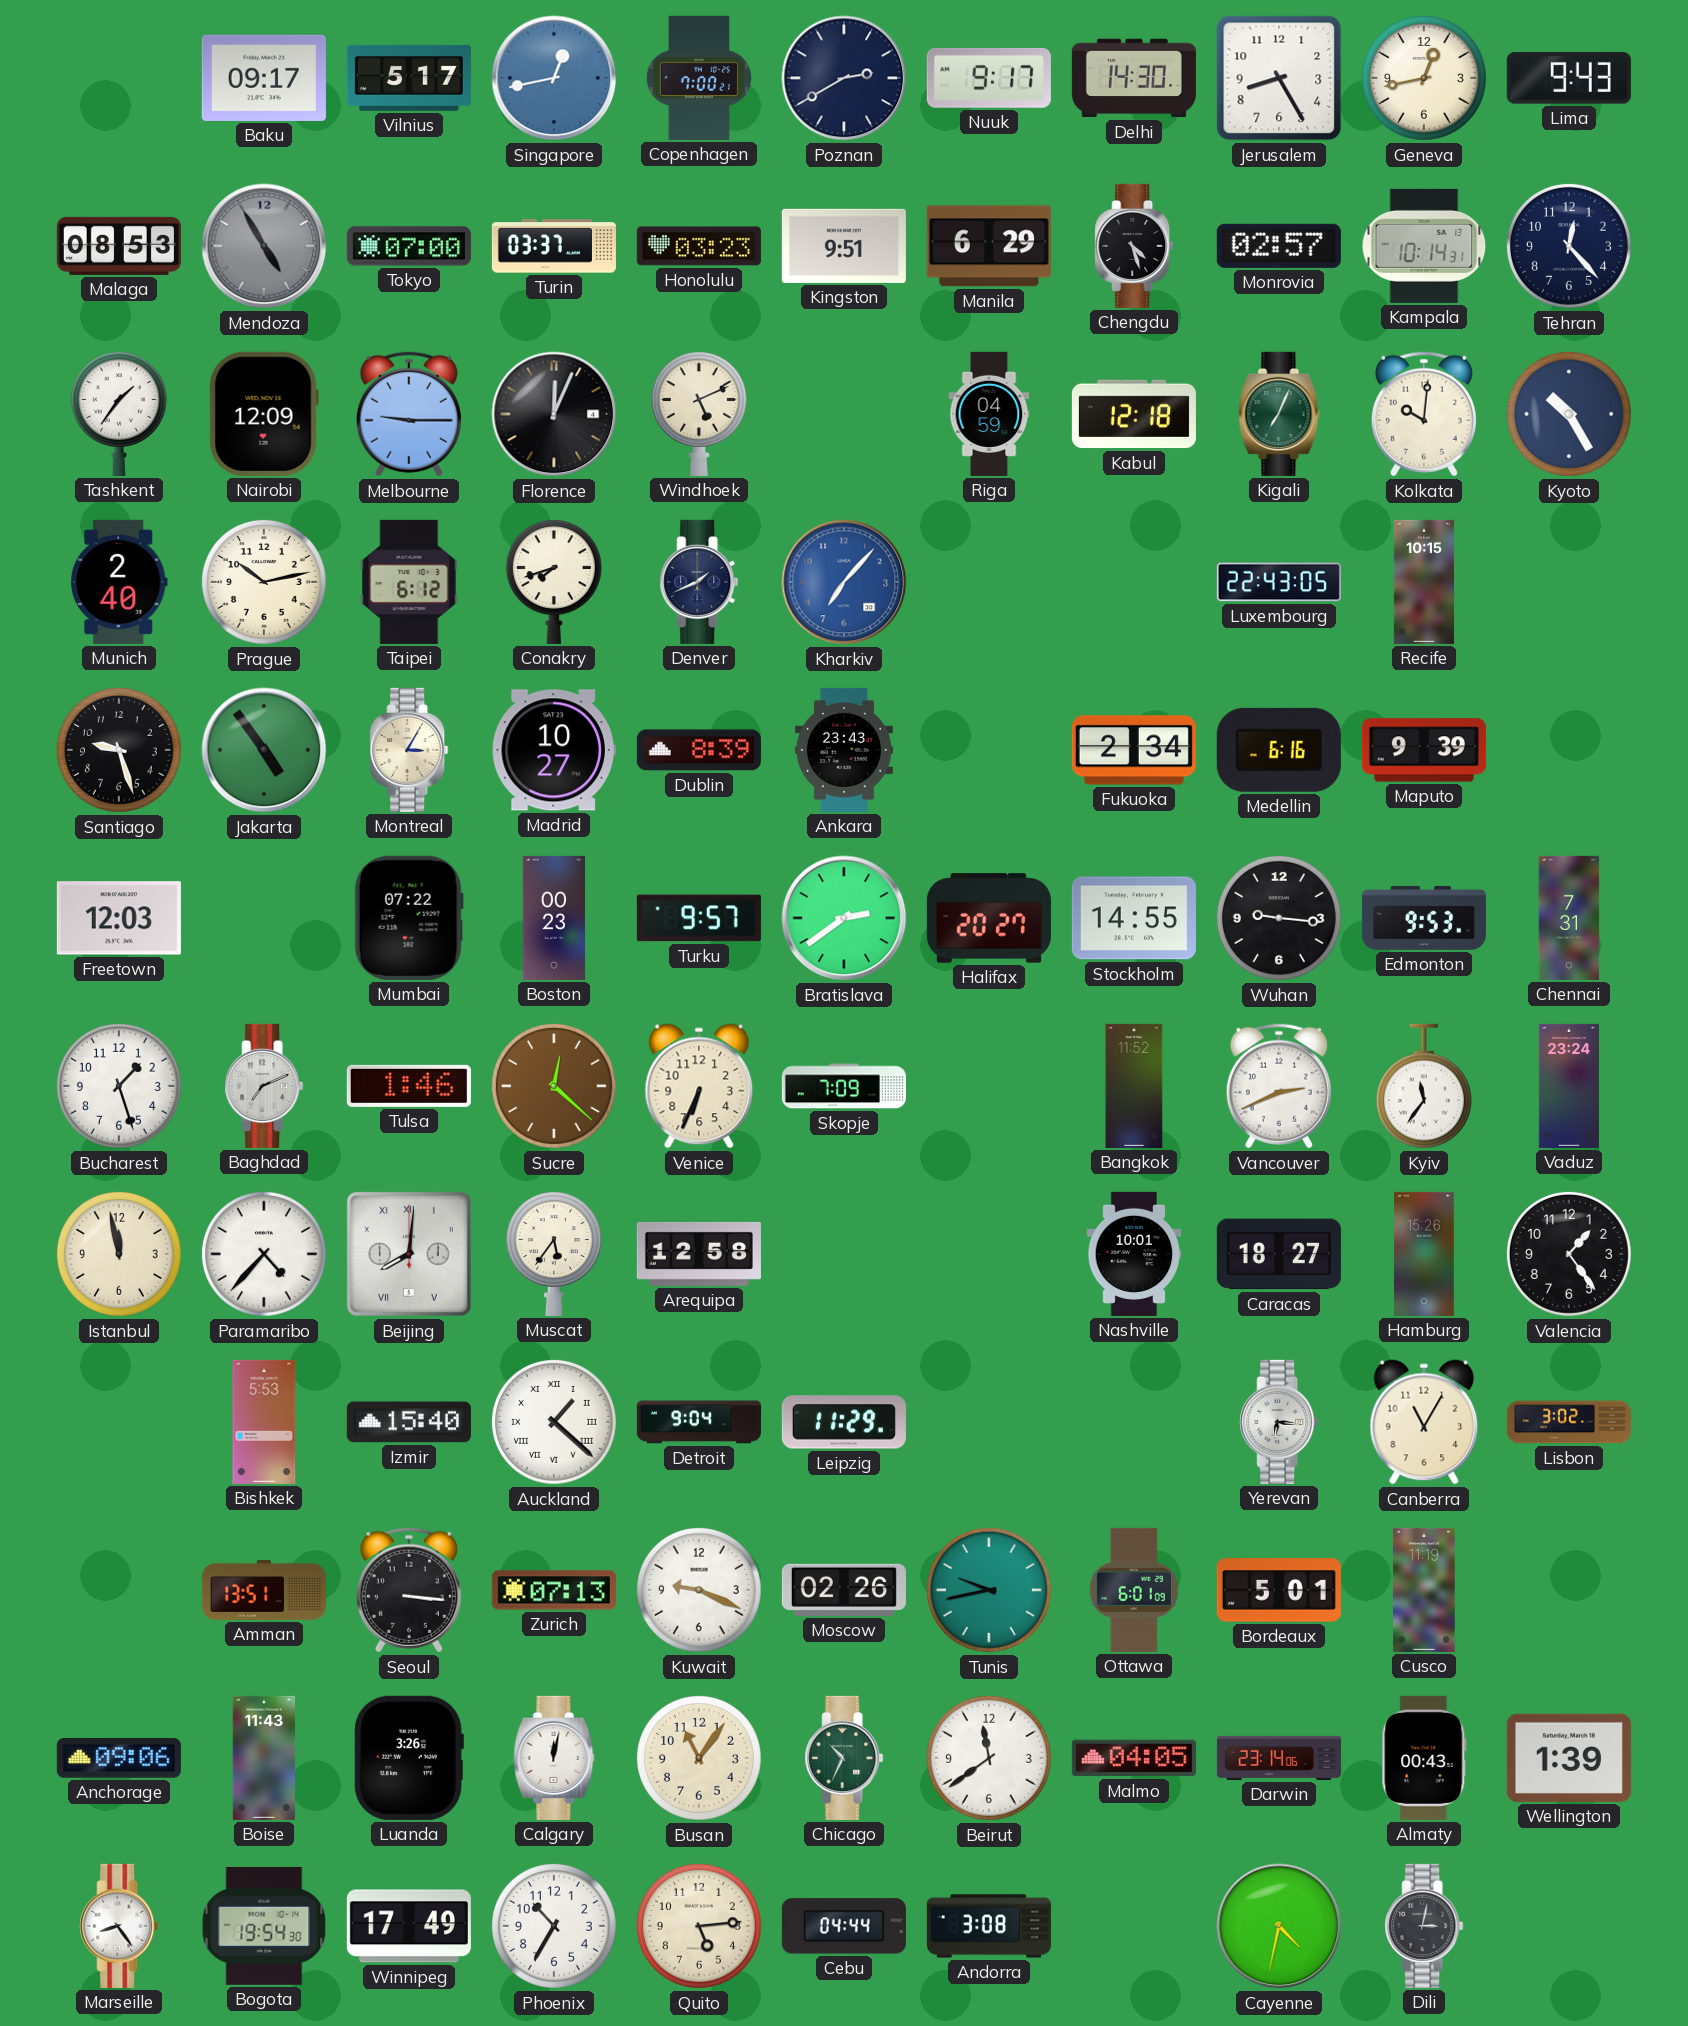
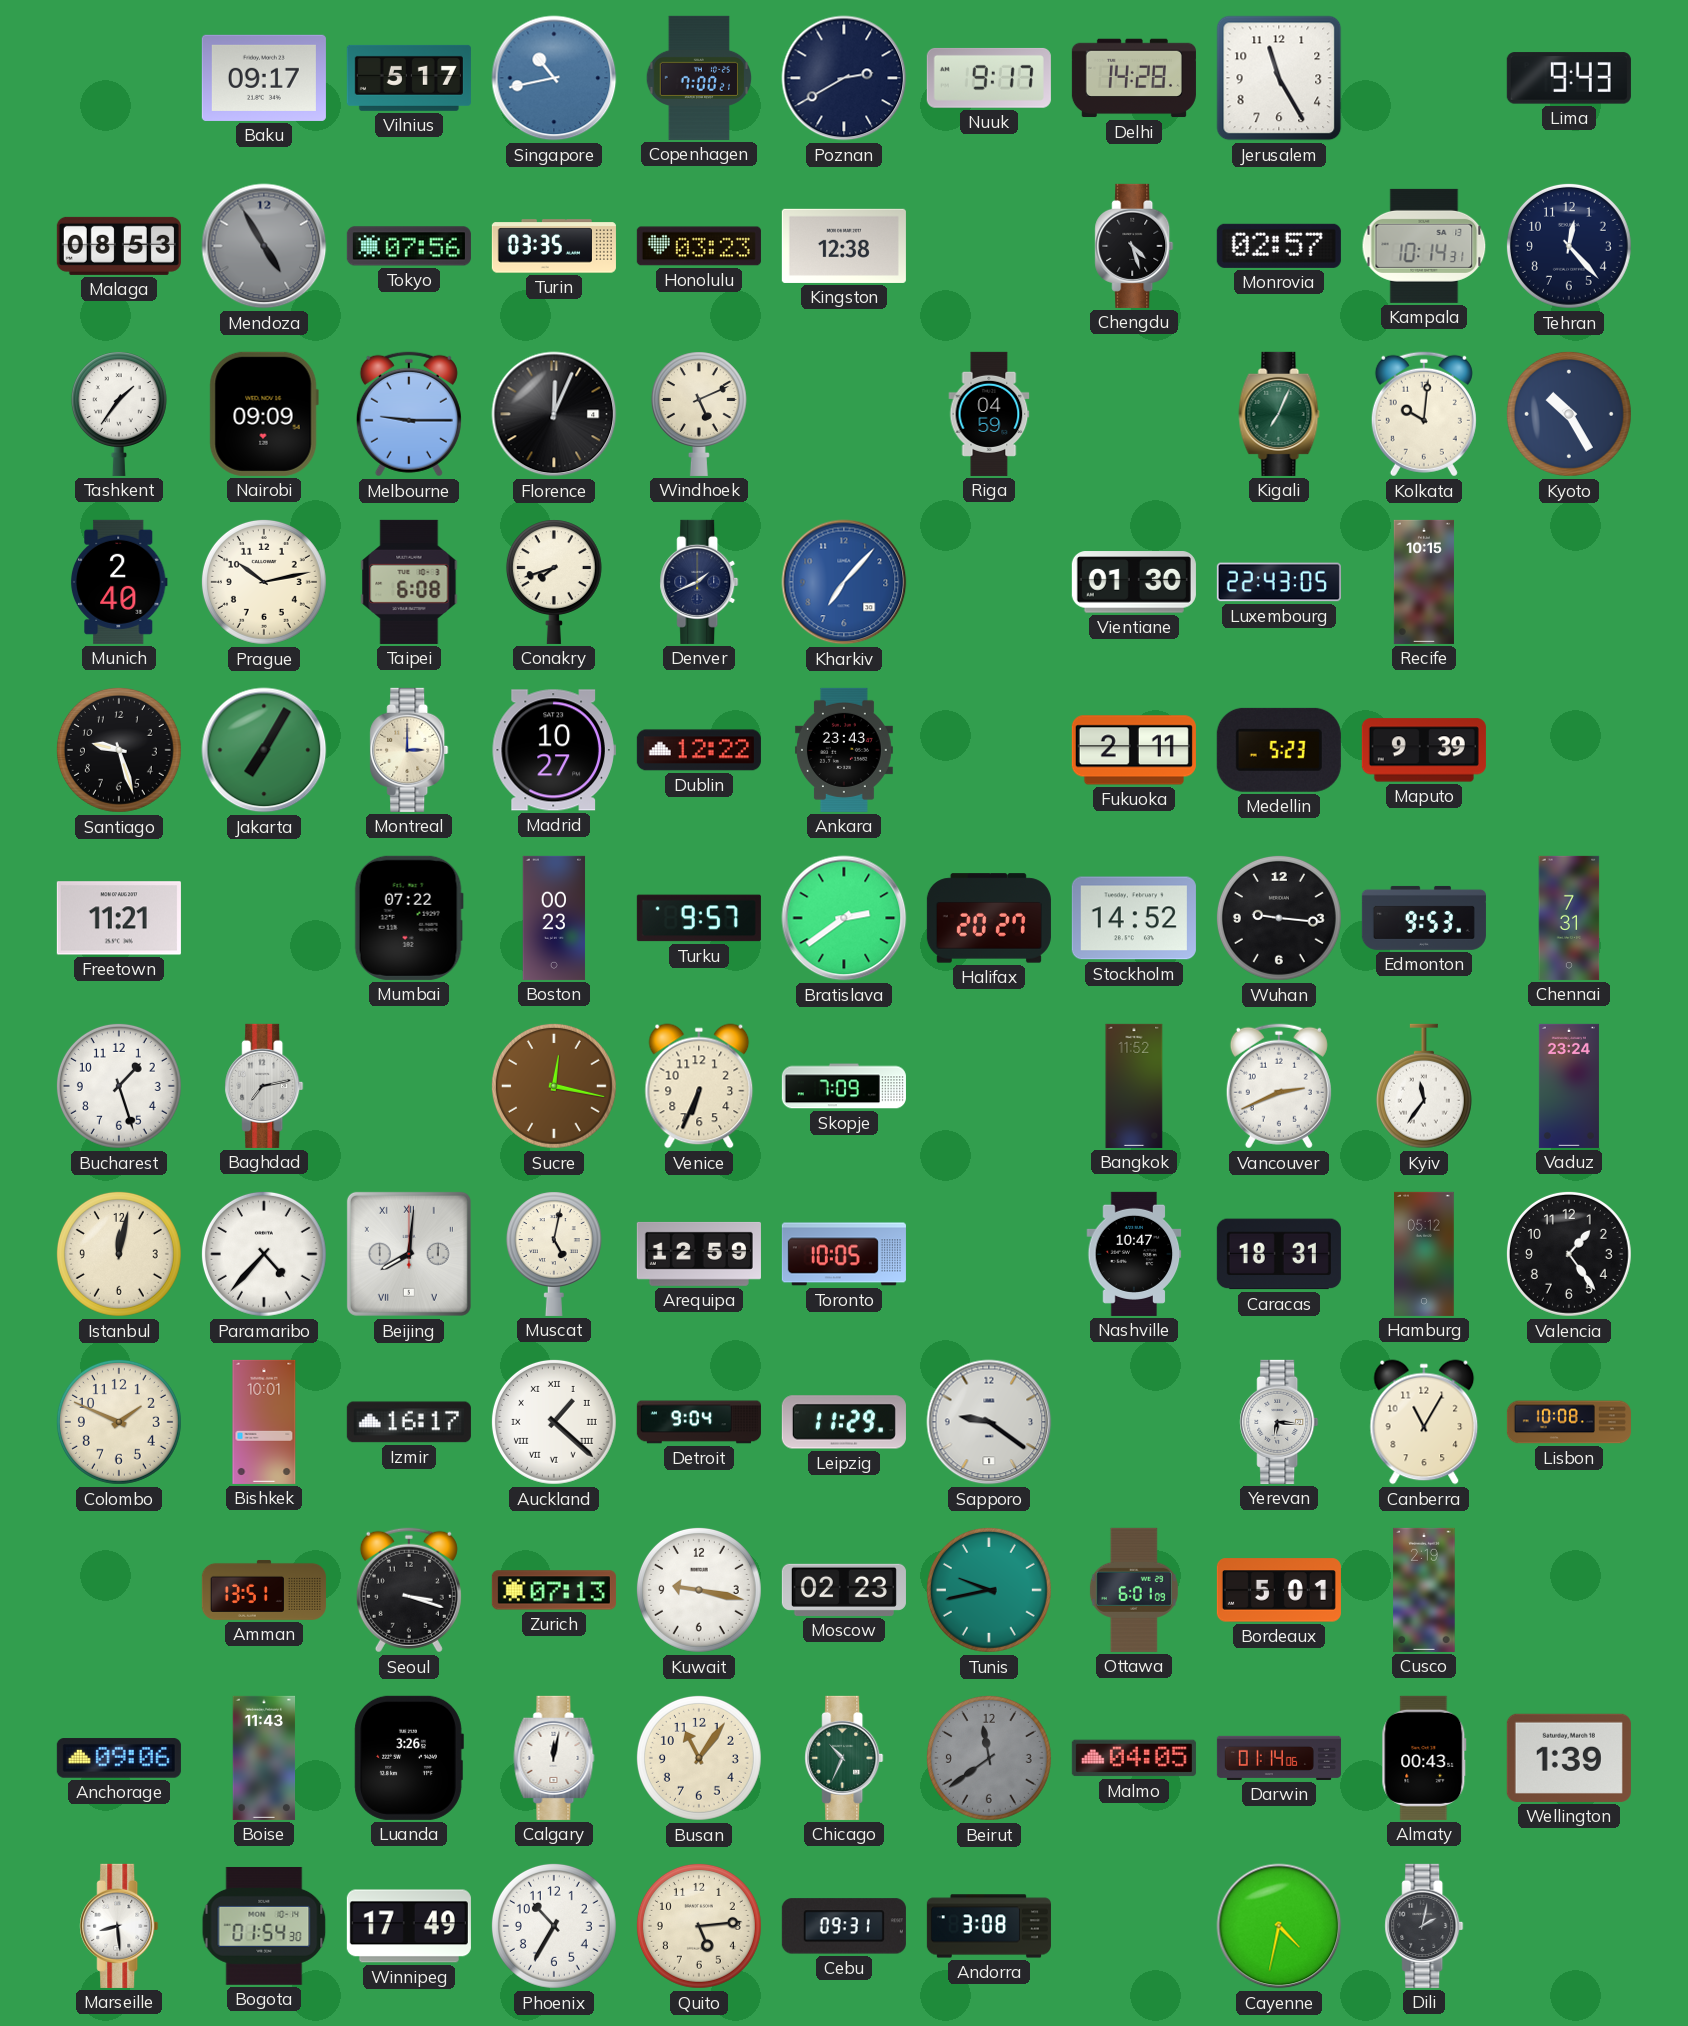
Singapore: 12:43 -> 10:43 (554, 78)
Delhi: 14:30 -> 14:28 (1134, 78)
Jerusalem: 8:25 -> 11:25 (1279, 78)
Geneva: 12:43 -> none (1424, 78)
Tokyo: 07:00 -> 07:56 (409, 246)
Turin: 03:37 -> 03:35 (554, 246)
Kingston: 9:51 -> 12:38 (844, 246)
Manila: 6:29 -> none (989, 246)
Nairobi: 12:09 -> 09:09 (264, 414)
Kabul: 12:18 -> none (1134, 414)
Taipei: 6:12 -> 6:08 (409, 582)
Vientiane: none -> 01:30 (1134, 582)
Jakarta: 4:54 -> 7:05 (264, 750)
Montreal: 3:05 -> 3:00 (409, 750)
Dublin: 8:39 -> 12:22 (699, 750)
Fukuoka: 2:34 -> 2:11 (1134, 750)
Medellin: 6:16 -> 5:23 (1279, 750)
Freetown: 12:03 -> 11:21 (119, 918)
Stockholm: 14:55 -> 14:52 (1134, 918)
Baghdad: 7:11 -> 7:13 (264, 1086)
Tulsa: 1:46 -> none (409, 1086)
Sucre: 12:22 -> 12:17 (554, 1086)
Istanbul: 11:58 -> 12:02 (119, 1254)
Muscat: 5:36 -> 5:02 (554, 1254)
Arequipa: 12:58 -> 12:59 (699, 1254)
Toronto: none -> 10:05 (844, 1254)
Nashville: 10:01 -> 10:47 (1134, 1254)
Caracas: 18:27 -> 18:31 (1279, 1254)
Hamburg: 15:26 -> 05:12 (1424, 1254)
Colombo: none -> 1:49 (119, 1422)
Bishkek: 5:53 -> 10:01 (264, 1422)
Izmir: 15:40 -> 16:17 (409, 1422)
Sapporo: none -> 9:21 (989, 1422)
Lisbon: 3:02 -> 10:08 (1569, 1422)
Seoul: 3:16 -> 3:18 (409, 1590)
Kuwait: 9:19 -> 9:17 (699, 1590)
Moscow: 02:26 -> 02:23 (844, 1590)
Cusco: 11:19 -> 2:19 (1424, 1590)
Beirut dial: white -> grey (989, 1758)
Darwin: 23:14 -> 01:14 (1279, 1758)
Marseille: 8:24 -> 8:29 (119, 1926)
Bogota: 19:54 -> 01:54 (264, 1926)
Cebu: 04:44 -> 09:31 (844, 1926)
Dili: 3:02 -> 2:02 (1424, 1926)
